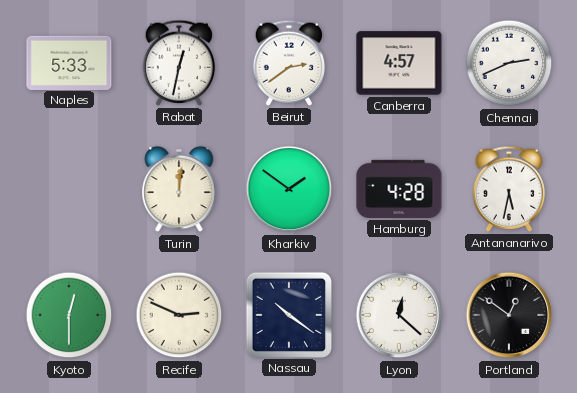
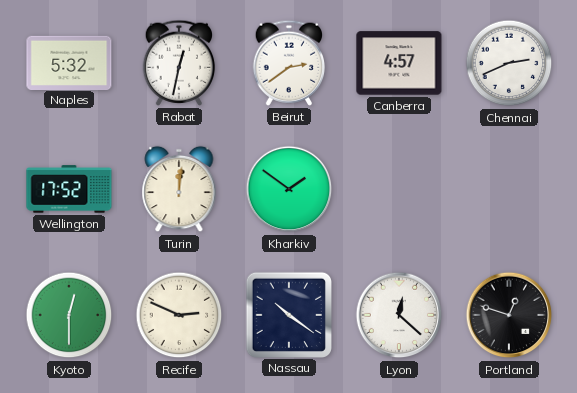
Naples: 5:33 -> 5:32 (69, 62)
Wellington: none -> 17:52 (69, 189)
Hamburg: 4:28 -> none (399, 189)
Antananarivo: 5:32 -> none (509, 189)
Portland: 12:51 -> 12:48 (509, 315)
